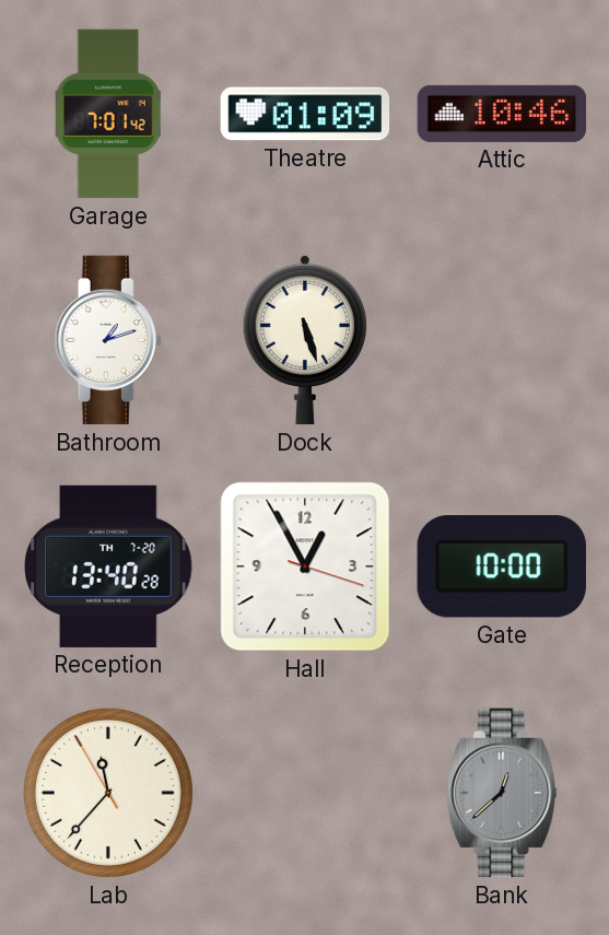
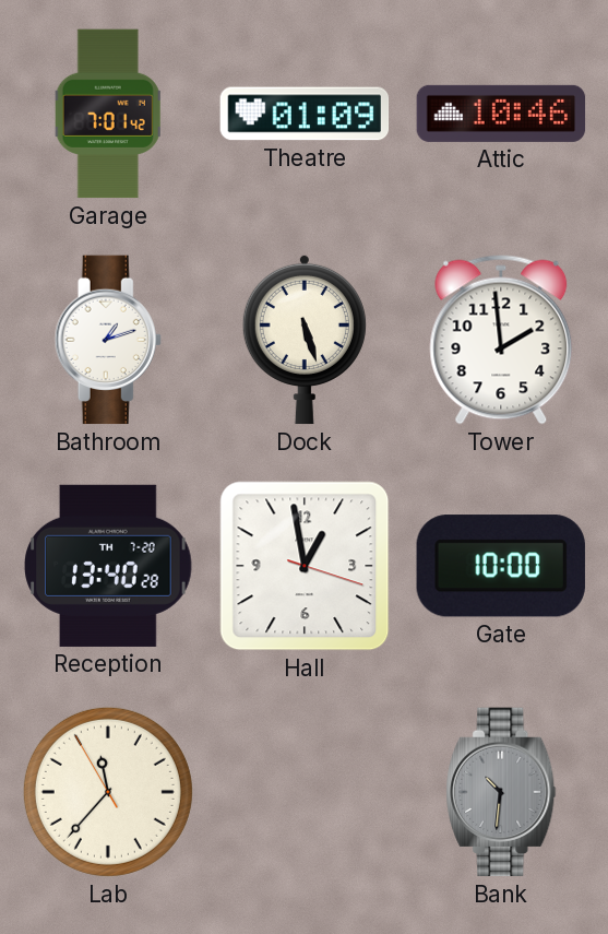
Tower: none -> 1:59 (501, 340)
Hall: 12:55 -> 12:58 (305, 566)
Bank: 12:38 -> 10:31 (501, 792)
